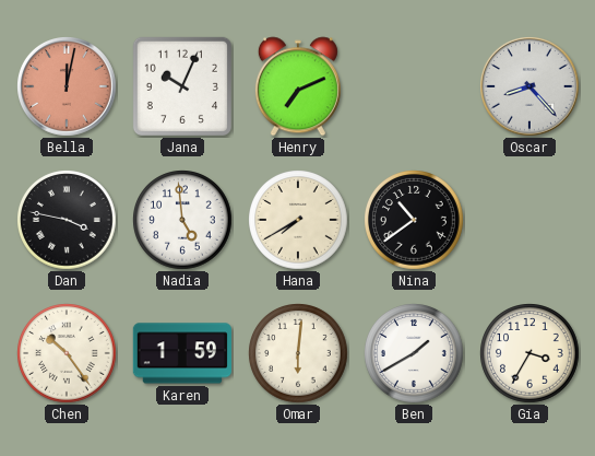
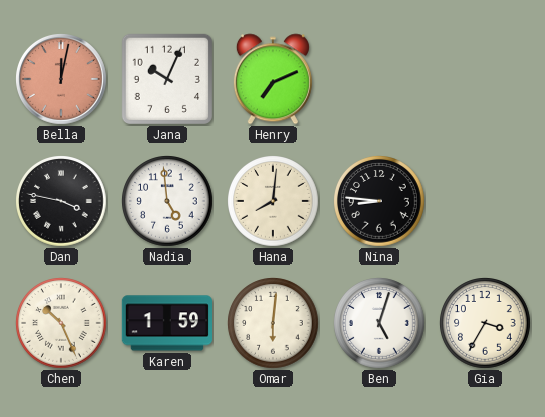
Oscar: 8:23 -> none (531, 87)
Hana: 7:40 -> 8:01 (274, 202)
Nina: 10:39 -> 8:46 (380, 202)
Chen: 10:24 -> 10:26 (62, 324)
Ben: 1:40 -> 5:03 (380, 324)
